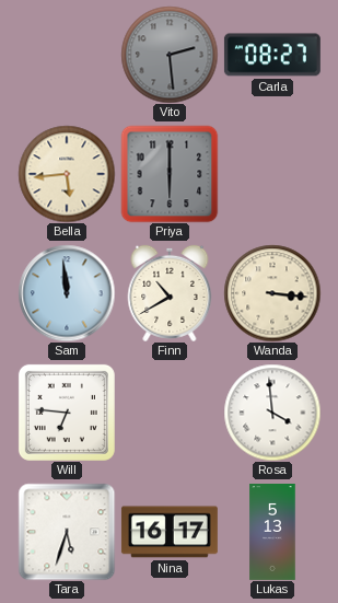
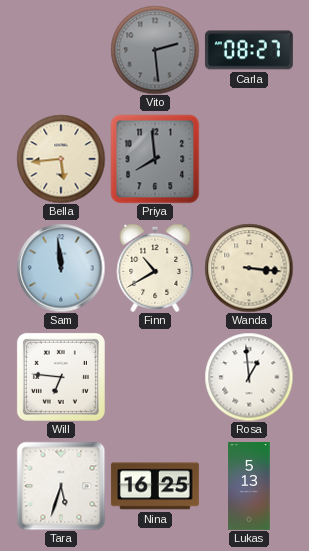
Priya: 6:00 -> 7:59 (155, 159)
Rosa: 3:59 -> 12:59 (249, 377)
Nina: 16:17 -> 16:25 (155, 486)
